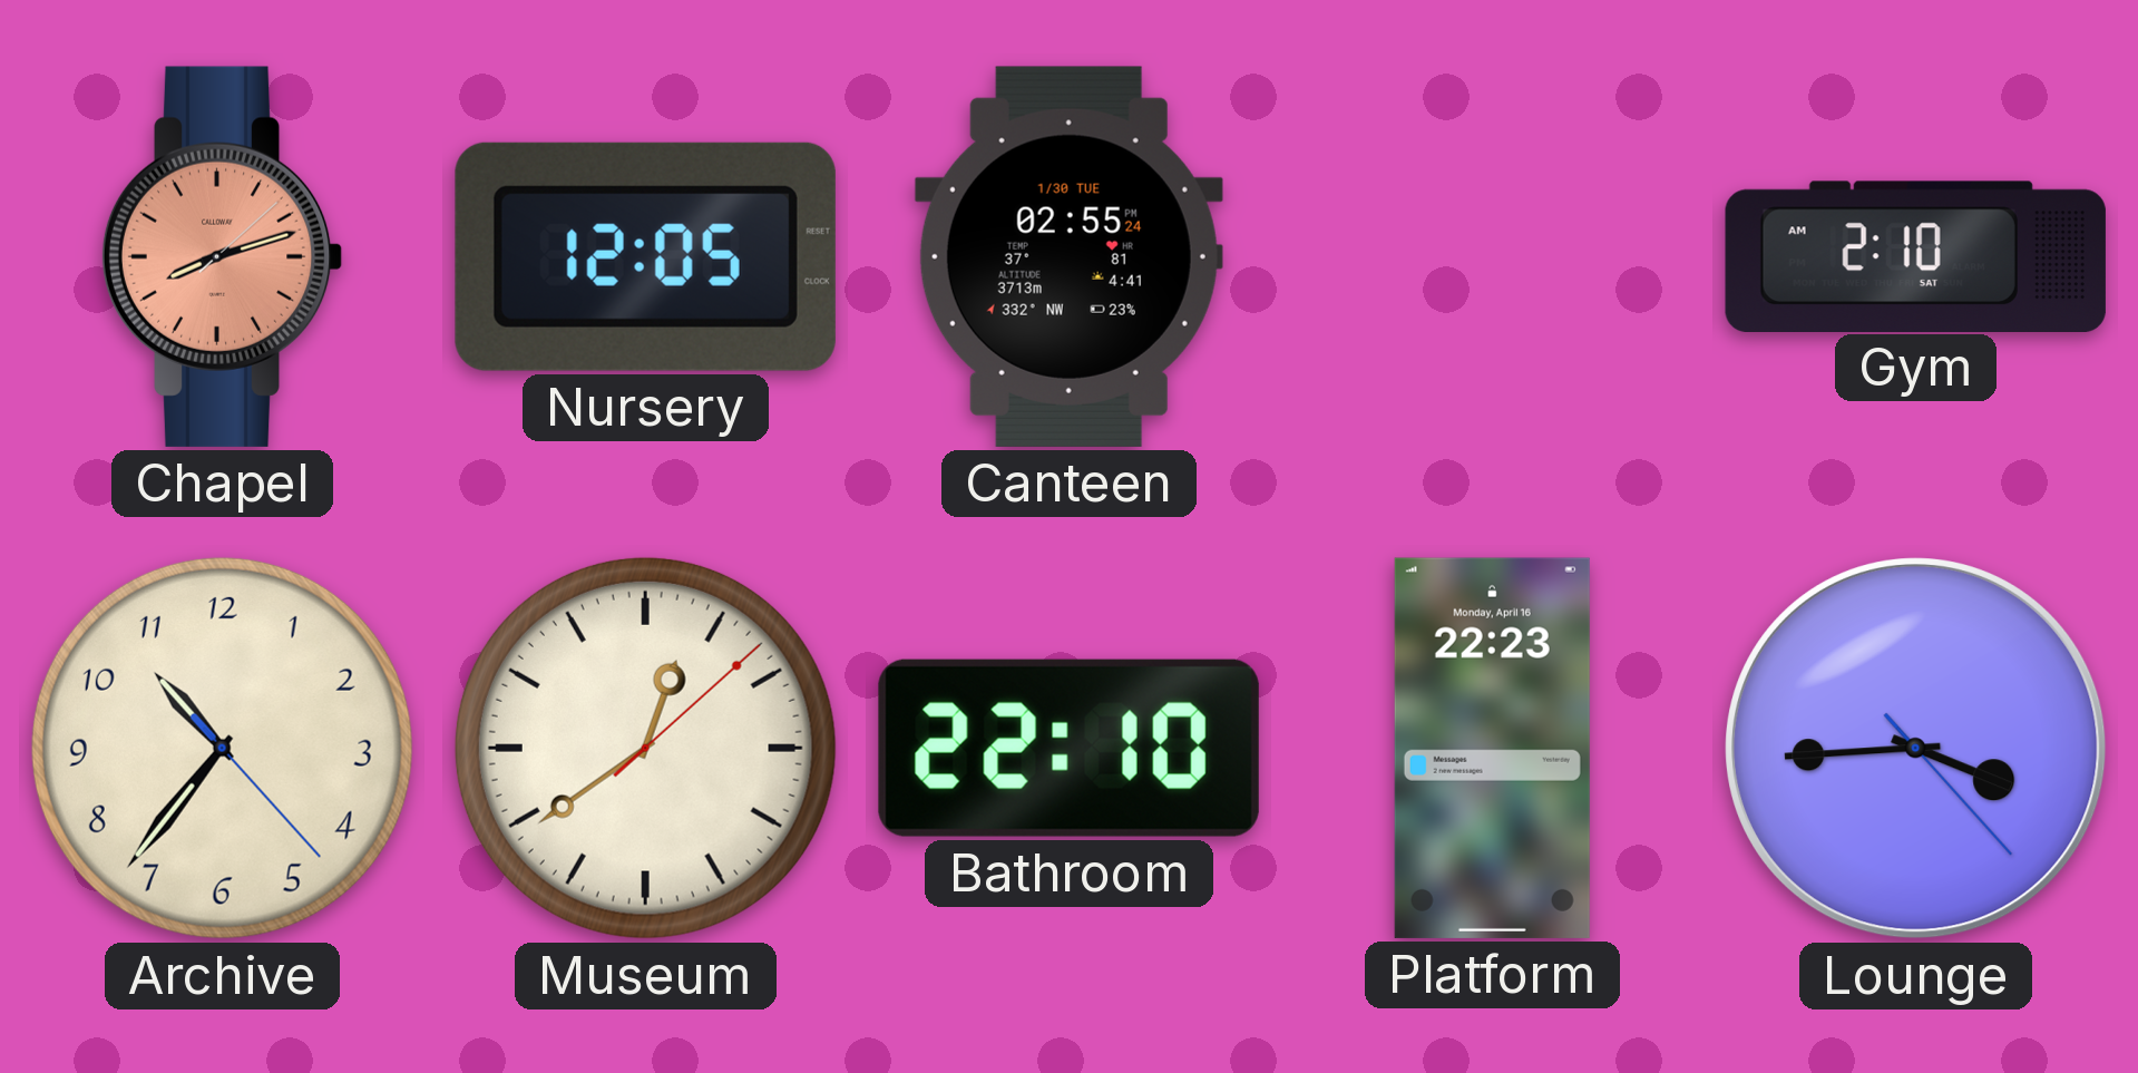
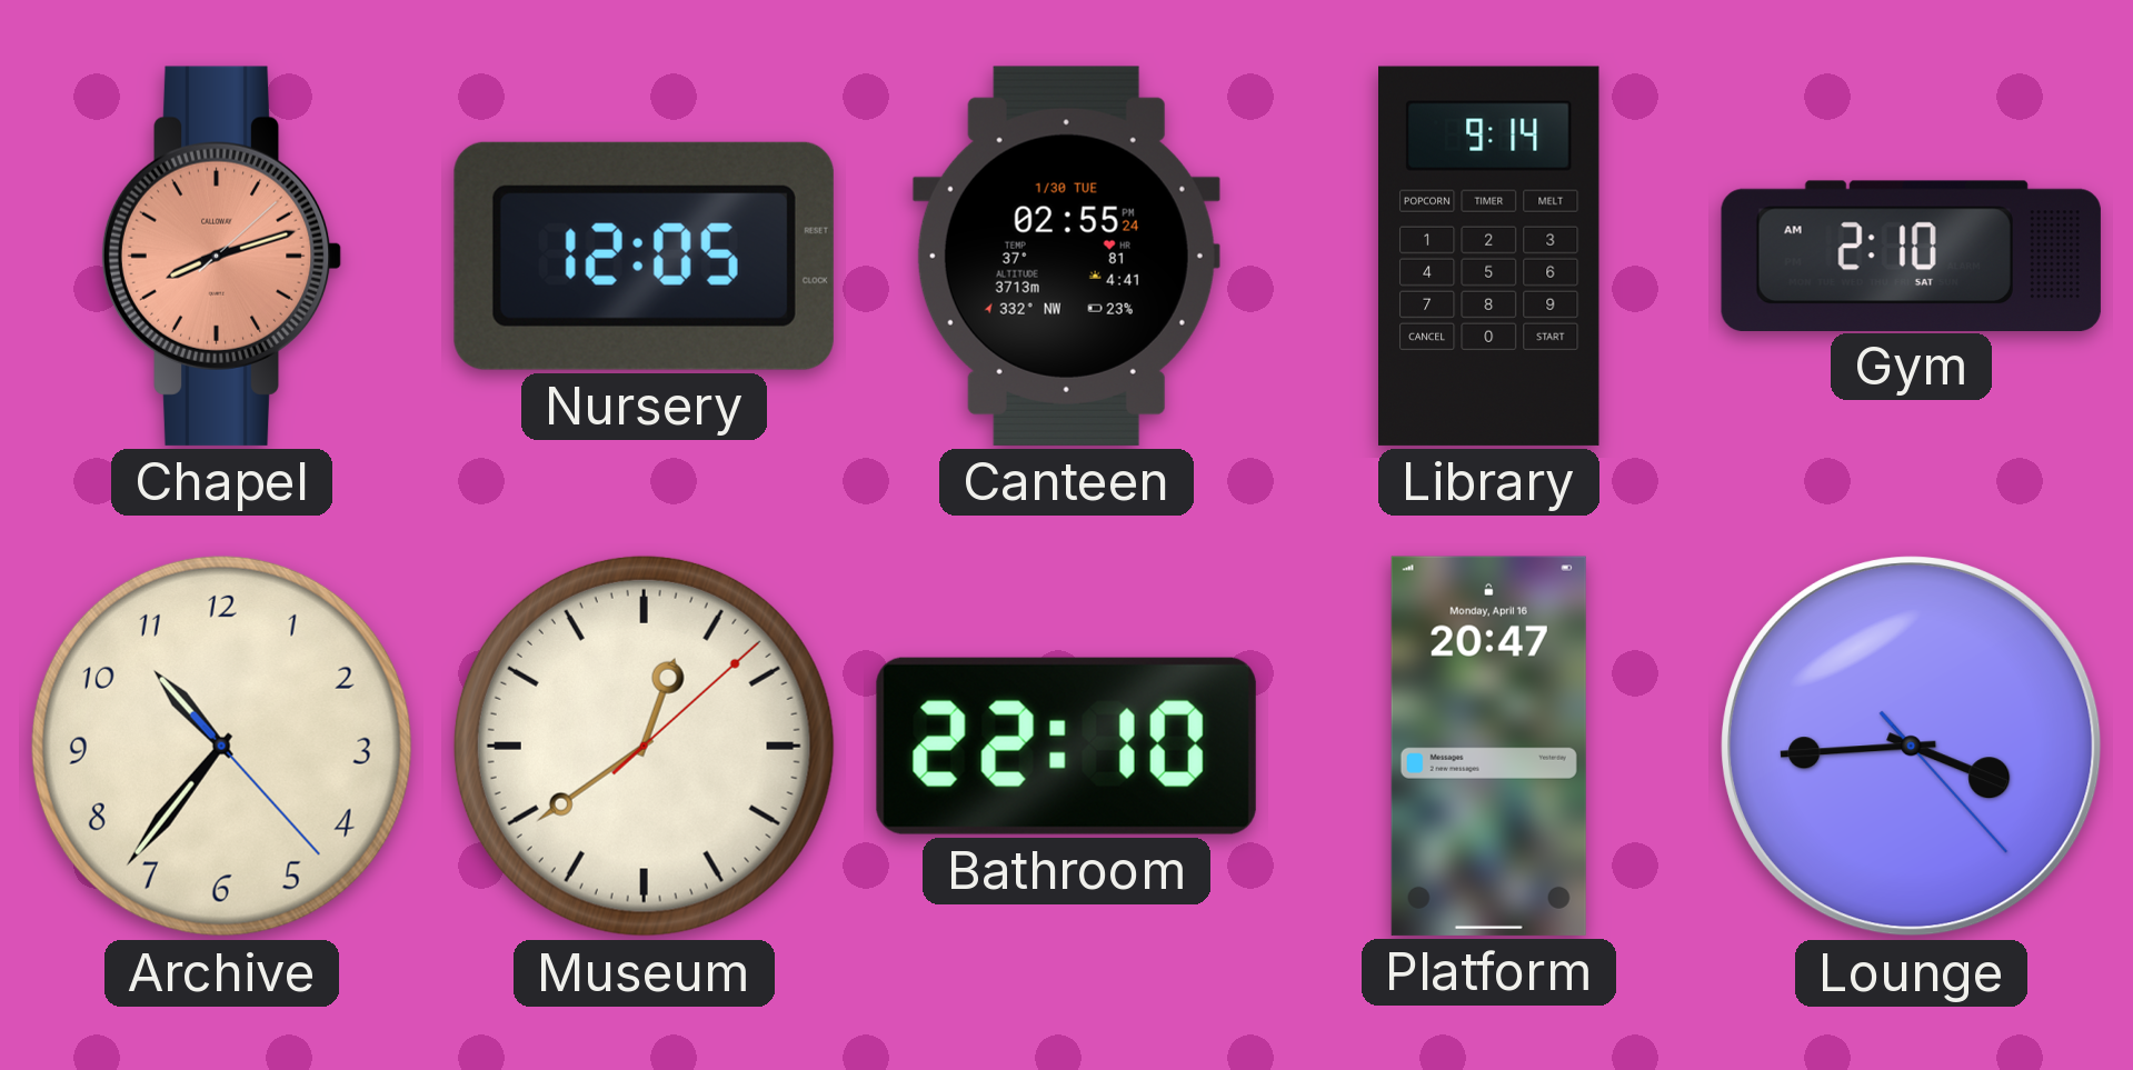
Library: none -> 9:14 (1489, 256)
Platform: 22:23 -> 20:47 (1488, 746)
